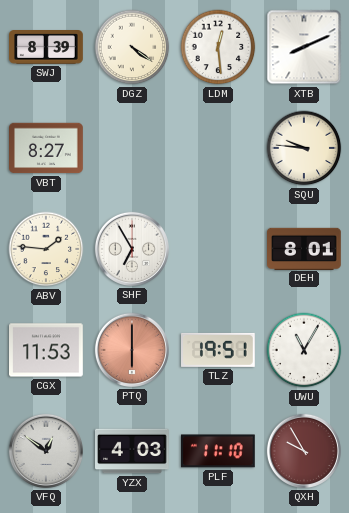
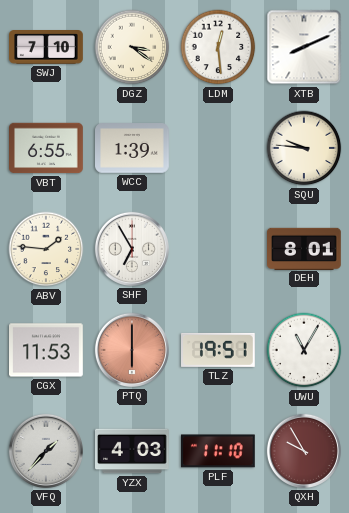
SWJ: 8:39 -> 7:10 (47, 48)
DGZ: 4:21 -> 3:21 (132, 47)
VBT: 8:27 -> 6:55 (47, 148)
WCC: none -> 1:39 (133, 148)
VFQ: 12:51 -> 1:37 (46, 451)
